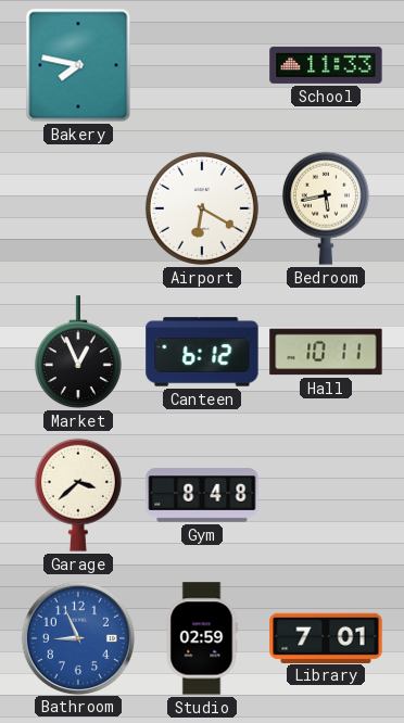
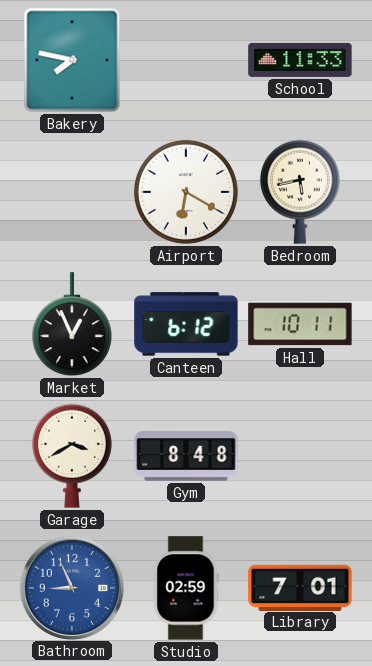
Garage: 3:38 -> 3:40 (72, 456)
